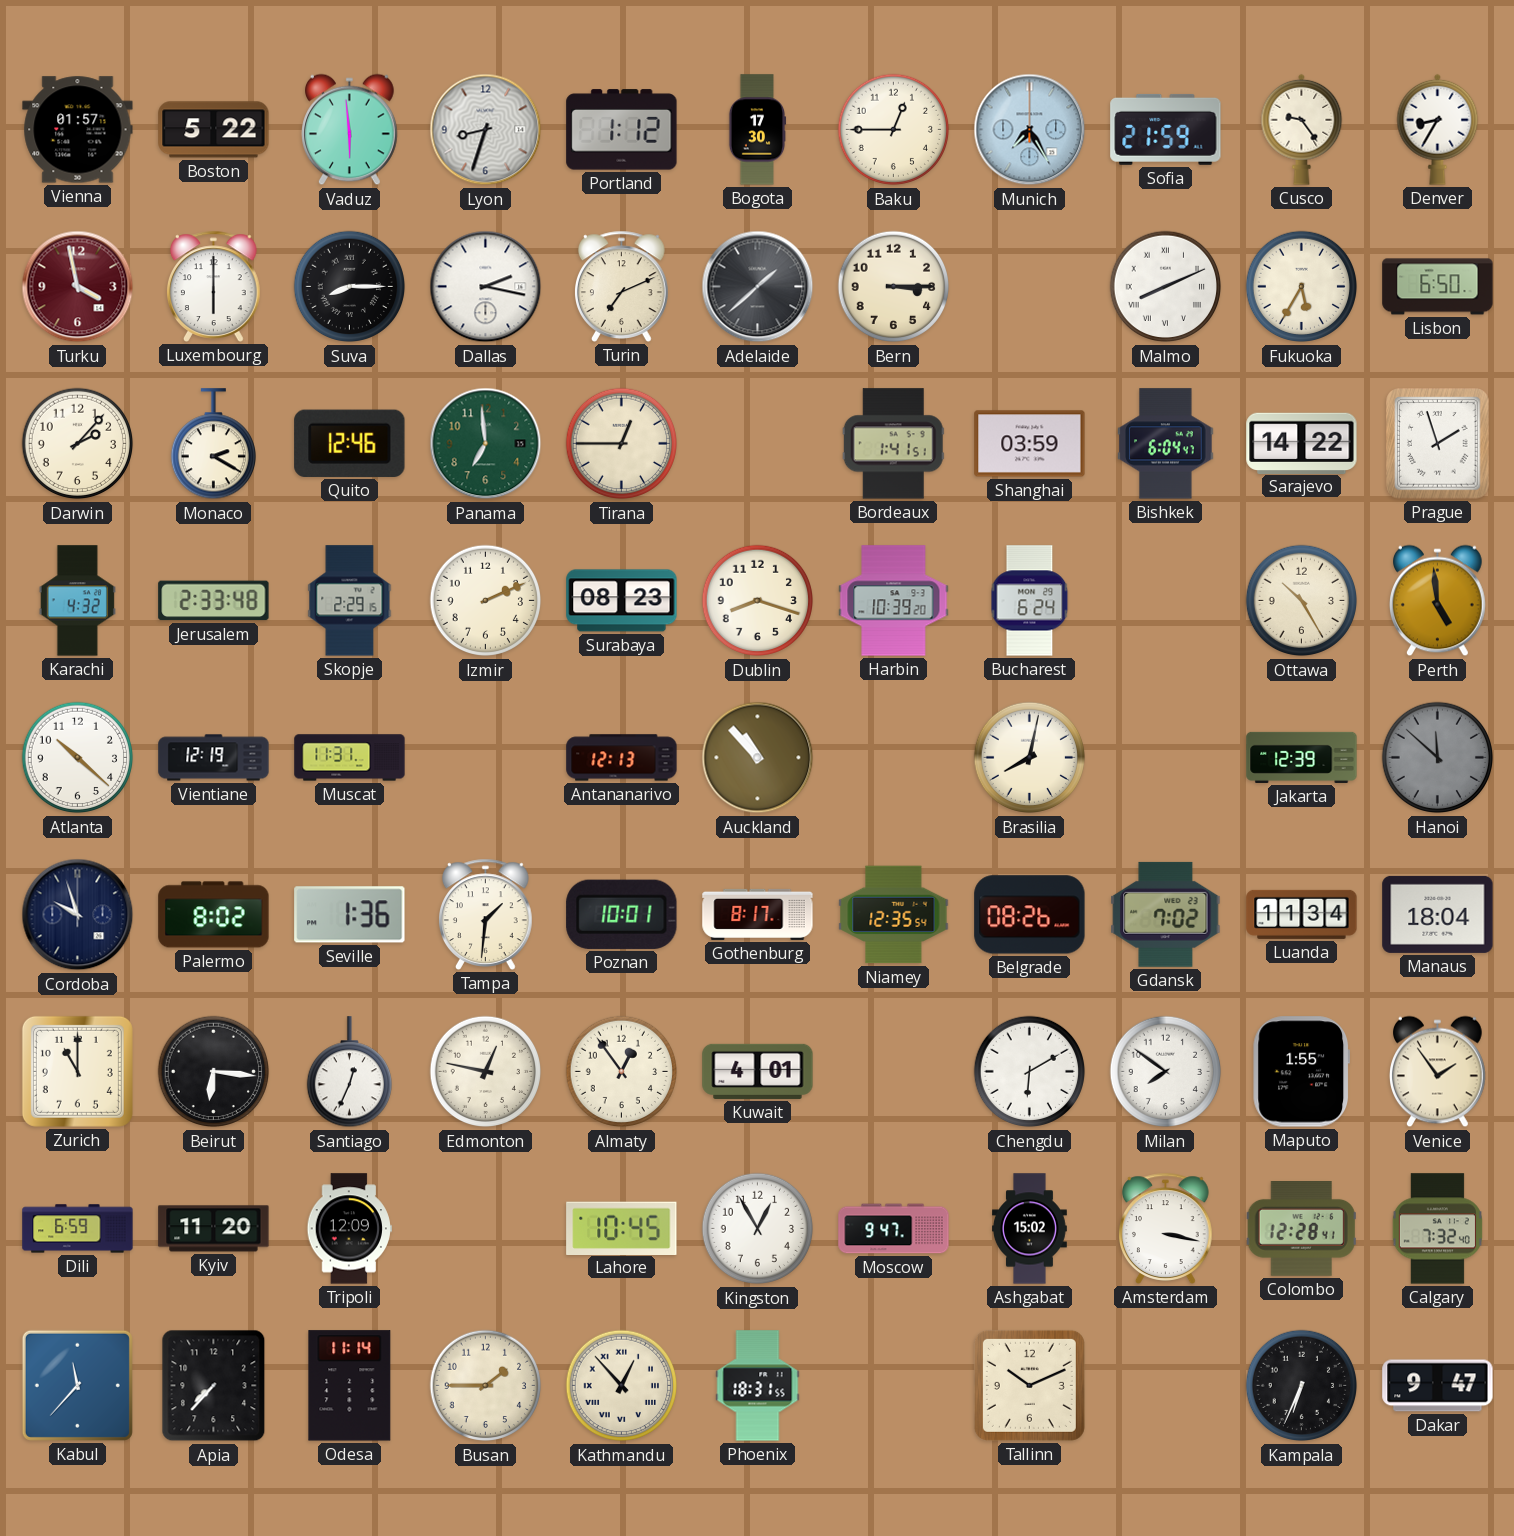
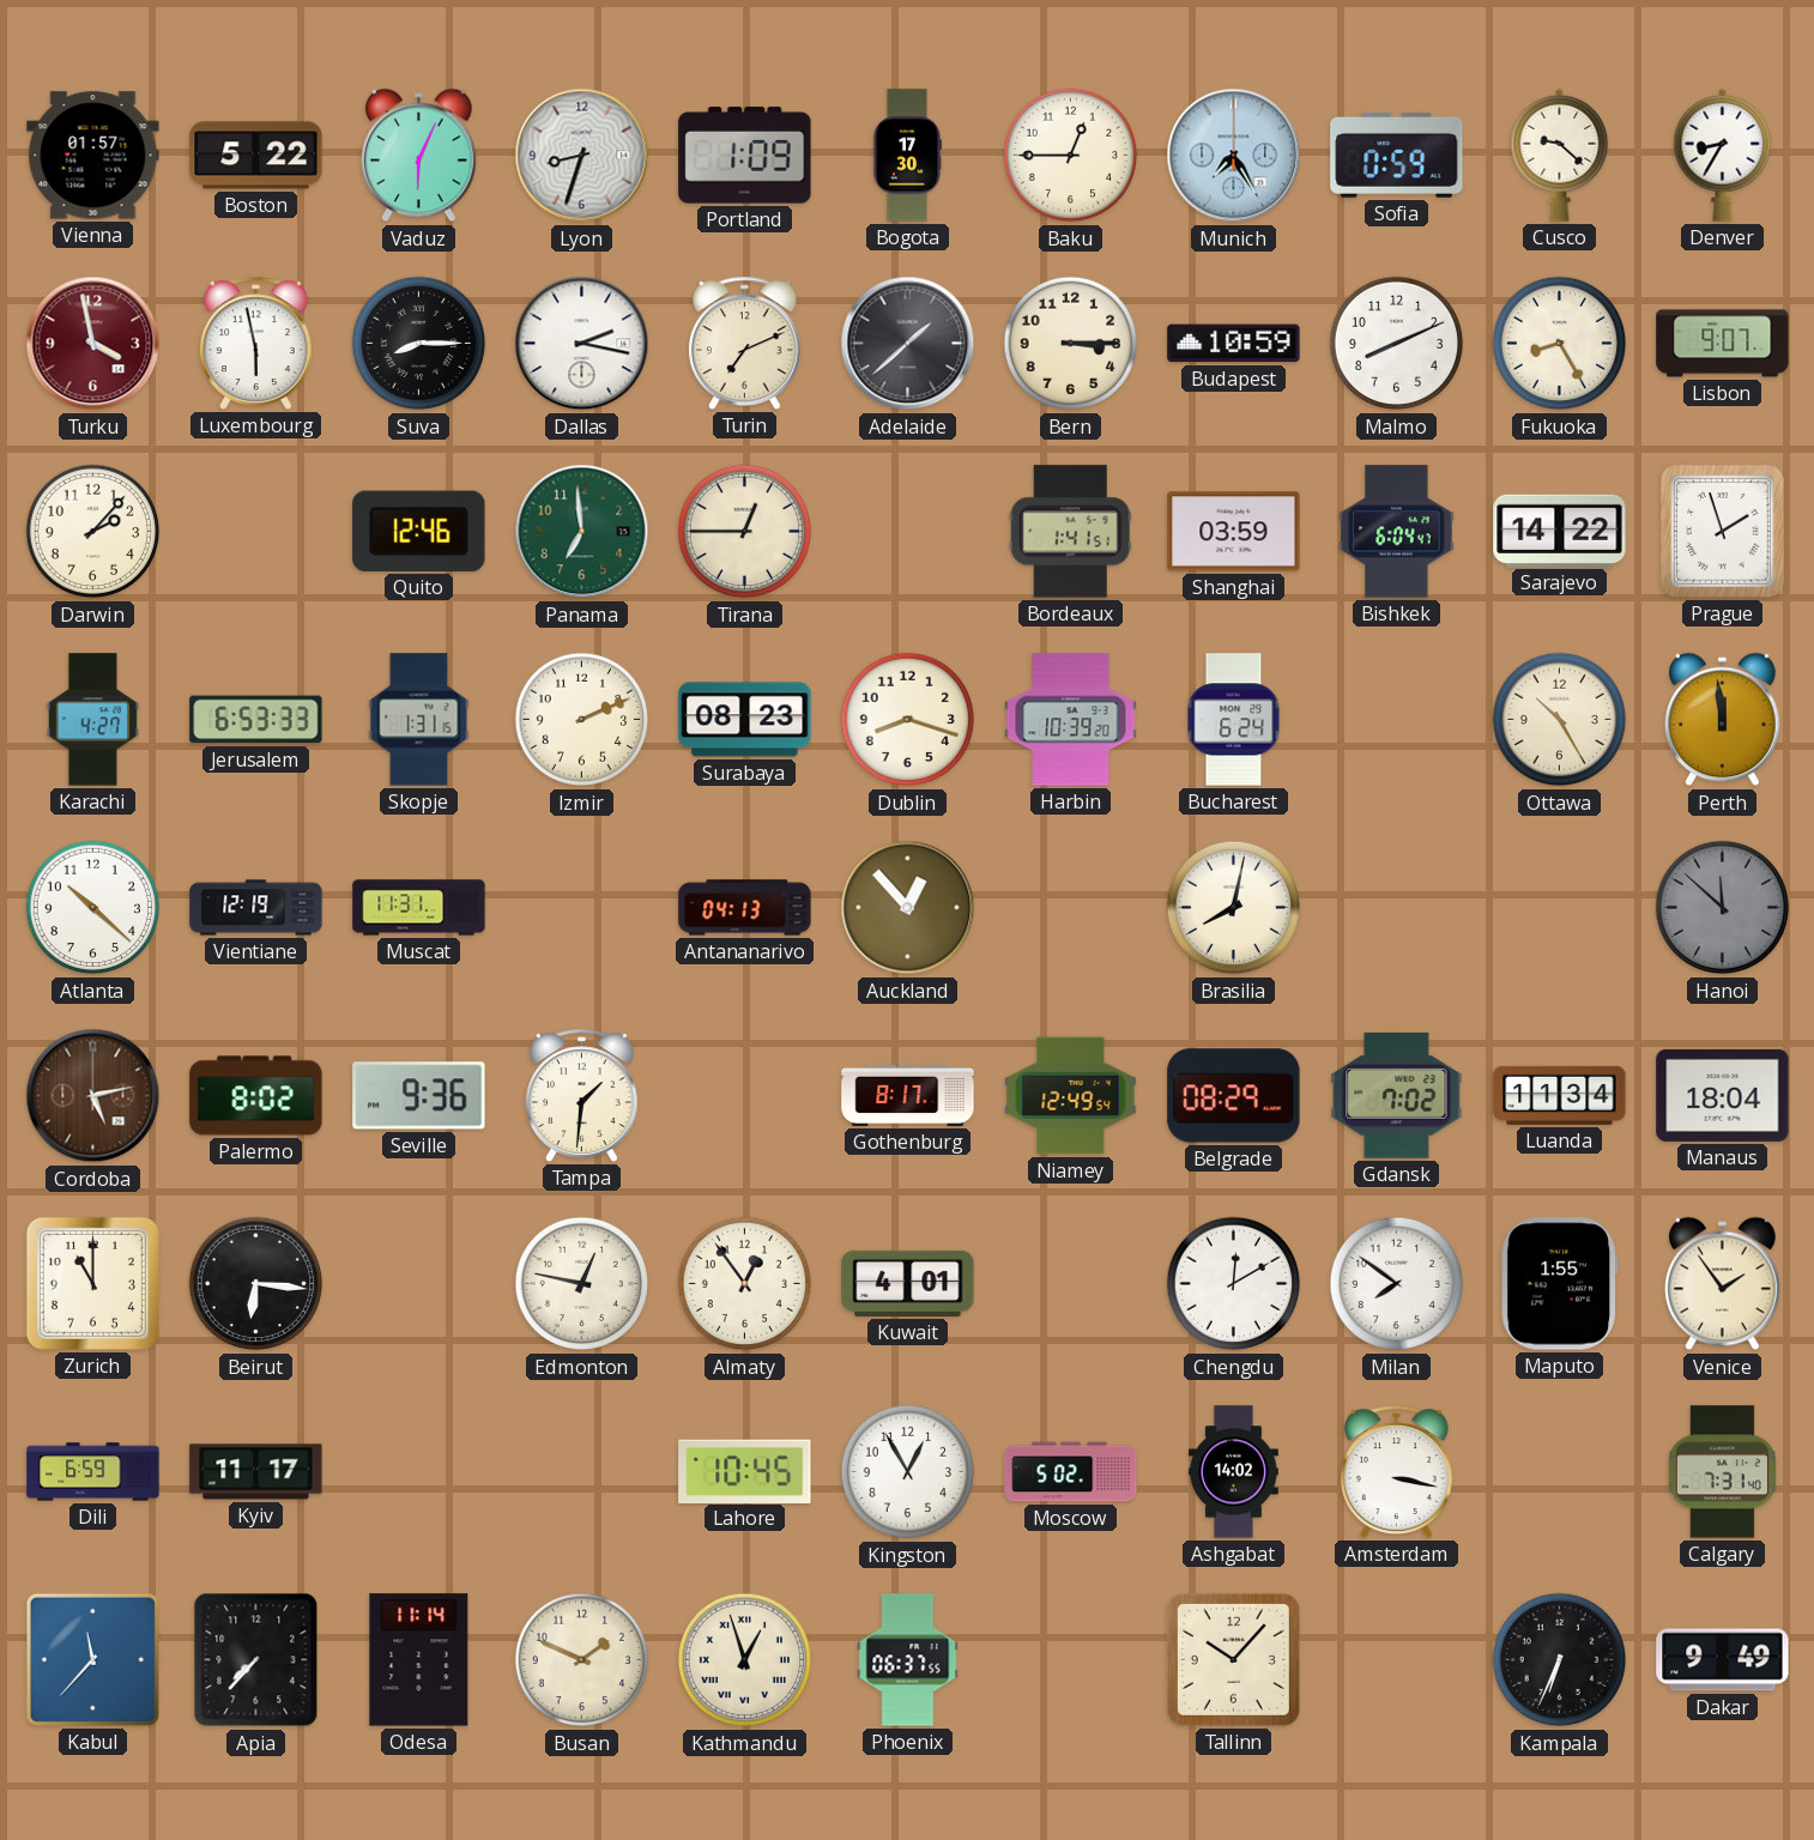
Vaduz: 5:59 -> 6:04 (419, 156)
Portland: 1:12 -> 1:09 (745, 156)
Sofia: 21:59 -> 0:59 (1397, 155)
Cusco: 9:24 -> 9:22 (1560, 155)
Luxembourg: 6:00 -> 5:58 (256, 343)
Budapest: none -> 10:59 (1234, 344)
Malmo numerals: Roman -> Arabic (1397, 344)
Fukuoka: 5:35 -> 8:25 (1560, 344)
Lisbon: 6:50 -> 9:07 (1723, 344)
Monaco: 2:20 -> none (213, 444)
Karachi: 4:32 -> 4:27 (92, 720)
Jerusalem: 2:33 -> 6:53 (256, 720)
Skopje: 2:29 -> 1:31 (419, 720)
Perth: 4:59 -> 11:59 (1723, 720)
Antananarivo: 12:13 -> 04:13 (745, 908)
Auckland: 10:53 -> 12:53 (908, 908)
Jakarta: 12:39 -> none (1302, 757)
Cordoba: 9:57 -> 5:13 (93, 1096)
Cordoba dial: navy -> brown (93, 1096)
Seville: 1:36 -> 9:36 (419, 1096)
Poznan: 10:01 -> none (622, 914)
Niamey: 12:35 -> 12:49 (1071, 1096)
Belgrade: 08:26 -> 08:29 (1234, 1096)
Santiago: 12:34 -> none (349, 1072)
Chengdu: 6:10 -> 12:10 (1234, 1284)
Kyiv: 11:20 -> 11:17 (256, 1472)
Tripoli: 12:09 -> none (349, 1229)
Moscow: 9:47 -> 5:02 (1071, 1472)
Ashgabat: 15:02 -> 14:02 (1234, 1472)
Colombo: 12:28 -> none (1301, 1229)
Calgary: 7:32 -> 7:31 (1722, 1472)
Busan: 1:45 -> 1:49 (582, 1660)
Kathmandu: 12:53 -> 12:57 (745, 1660)
Phoenix: 18:31 -> 06:37 (908, 1660)
Tallinn: 10:11 -> 10:07 (1233, 1659)
Dakar: 9:47 -> 9:49 (1723, 1660)
